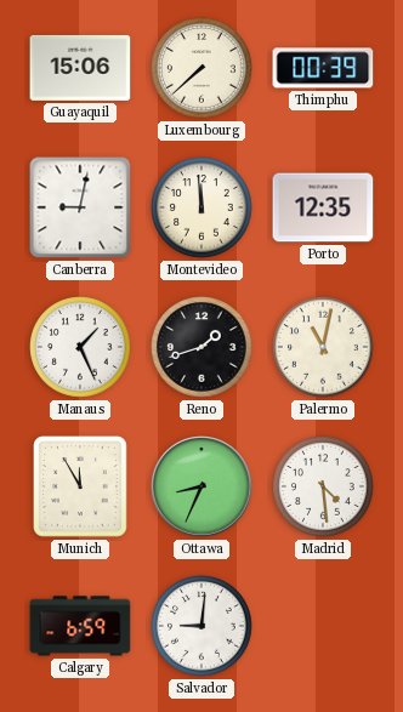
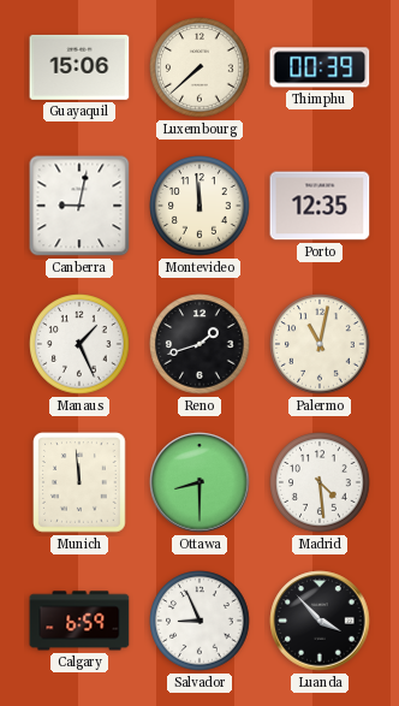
Munich: 11:55 -> 11:59 (79, 482)
Ottawa: 8:34 -> 8:30 (199, 482)
Salvador: 9:01 -> 8:56 (199, 621)
Luanda: none -> 3:53 (320, 621)
